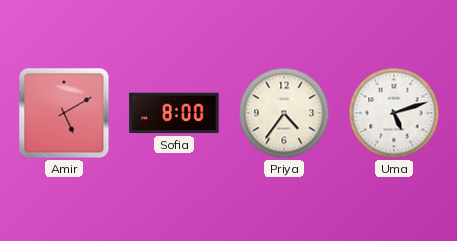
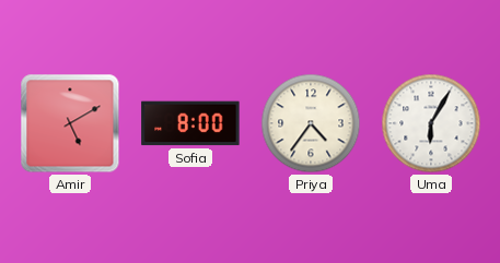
Uma: 5:12 -> 6:05 (431, 123)
